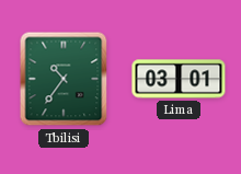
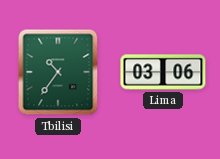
Lima: 03:01 -> 03:06 (163, 72)
